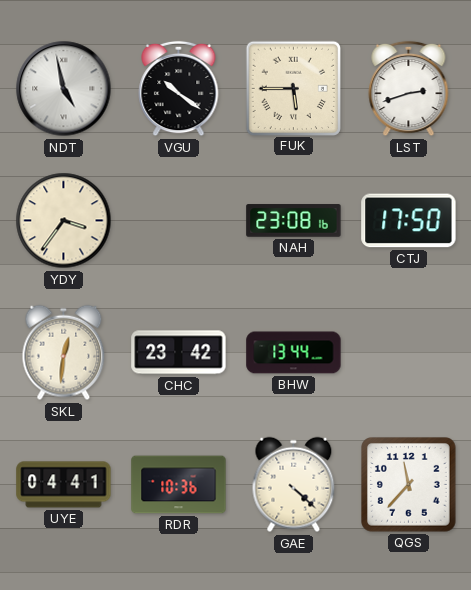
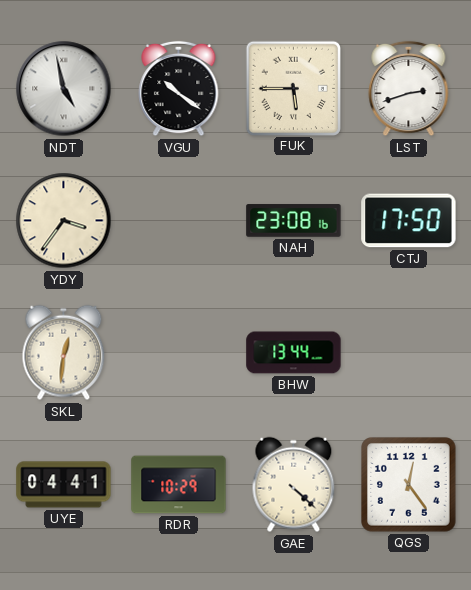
CHC: 23:42 -> none (179, 353)
RDR: 10:36 -> 10:29 (179, 485)
QGS: 11:37 -> 12:24 (409, 485)
